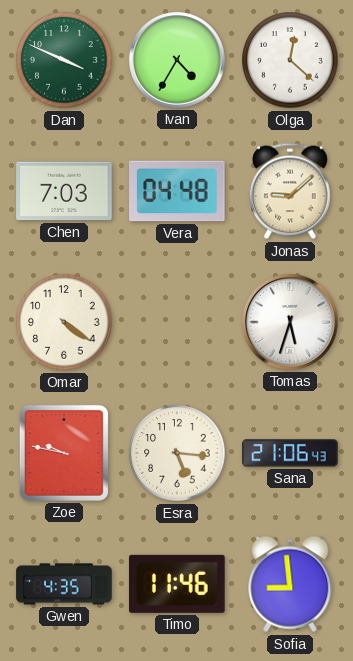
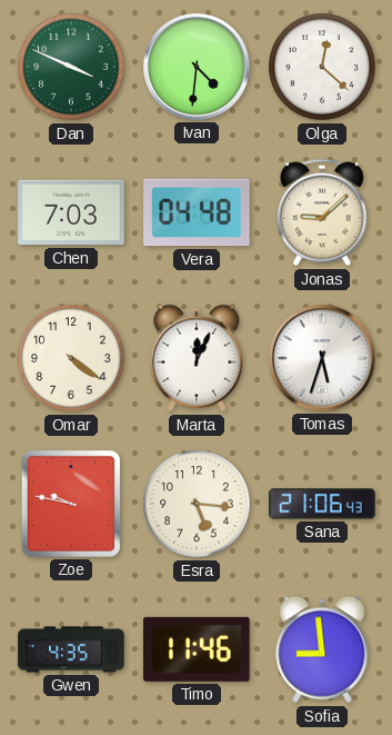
Ivan: 4:35 -> 4:31 (198, 68)
Marta: none -> 12:04 (197, 358)
